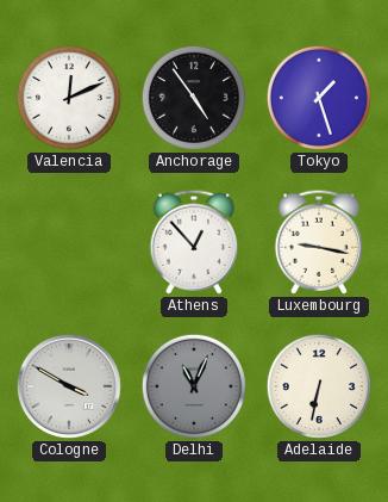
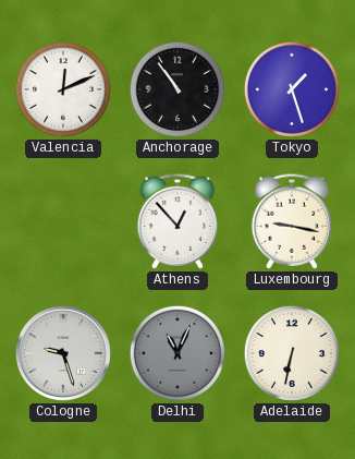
Anchorage: 4:54 -> 10:54 (177, 89)
Cologne: 3:50 -> 9:27 (63, 353)
